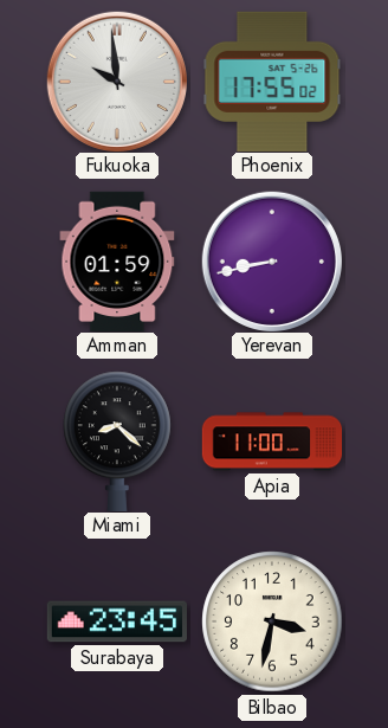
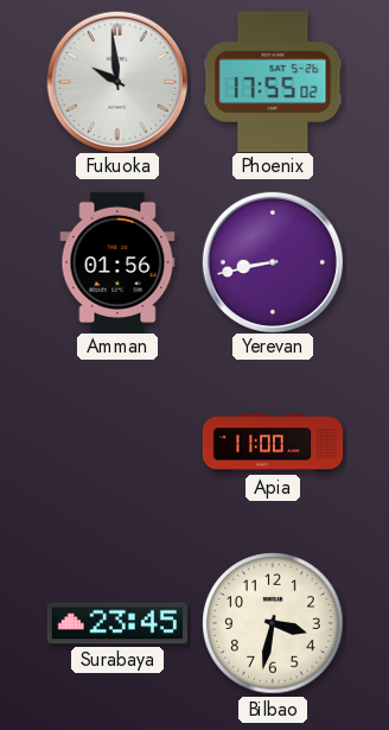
Amman: 01:59 -> 01:56 (117, 261)
Miami: 8:22 -> none (117, 440)
